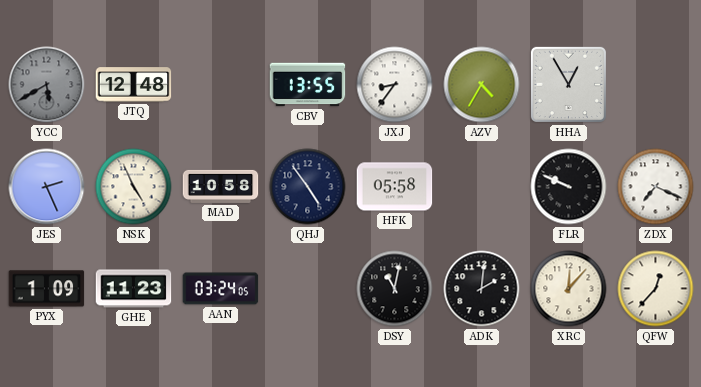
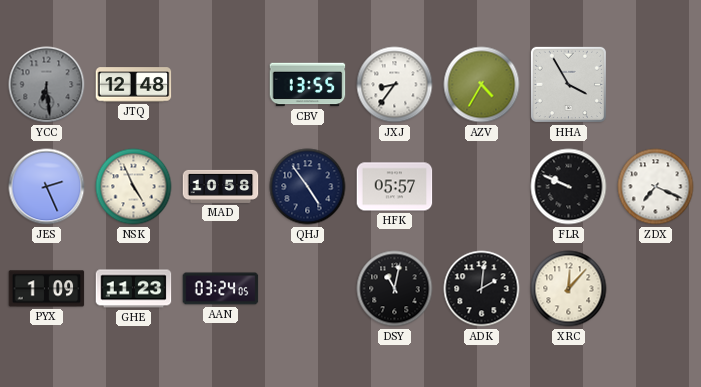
YCC: 5:40 -> 6:29 (47, 85)
HHA: 12:55 -> 3:55 (568, 84)
HFK: 05:58 -> 05:57 (395, 187)
QFW: 12:37 -> none (656, 289)
